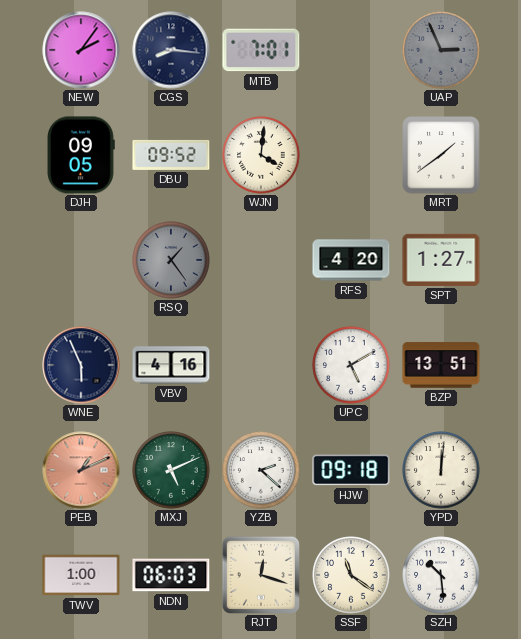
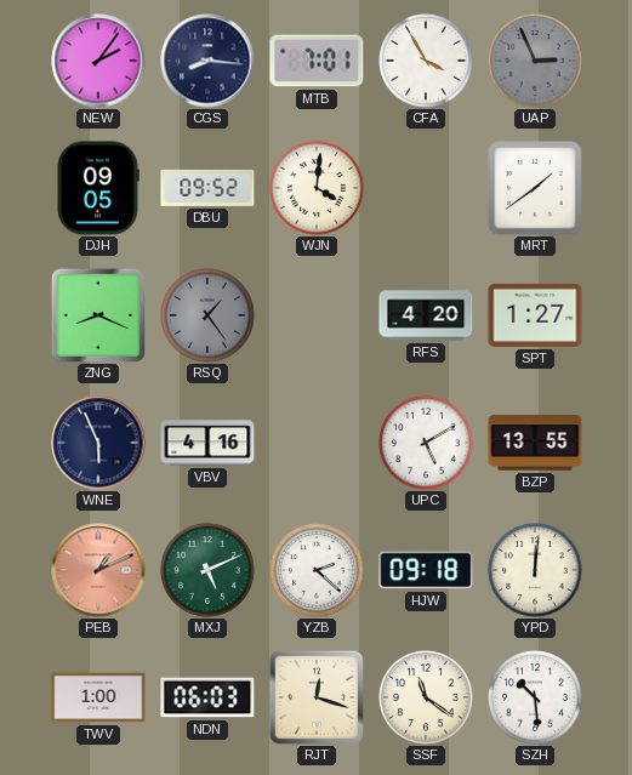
CFA: none -> 3:55 (426, 61)
ZNG: none -> 8:19 (98, 315)
BZP: 13:51 -> 13:55 (535, 443)
